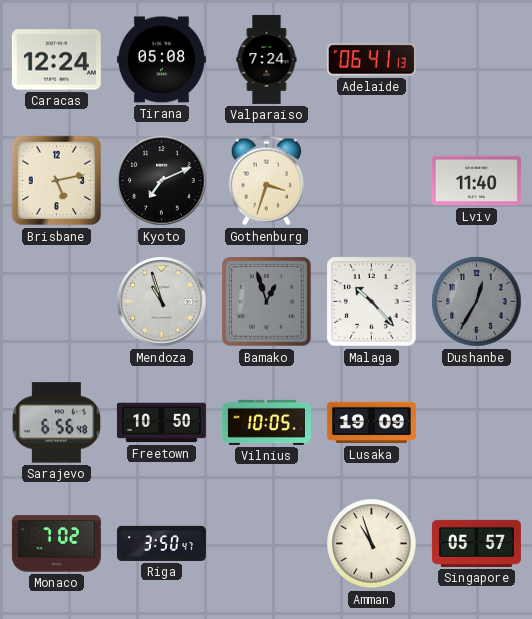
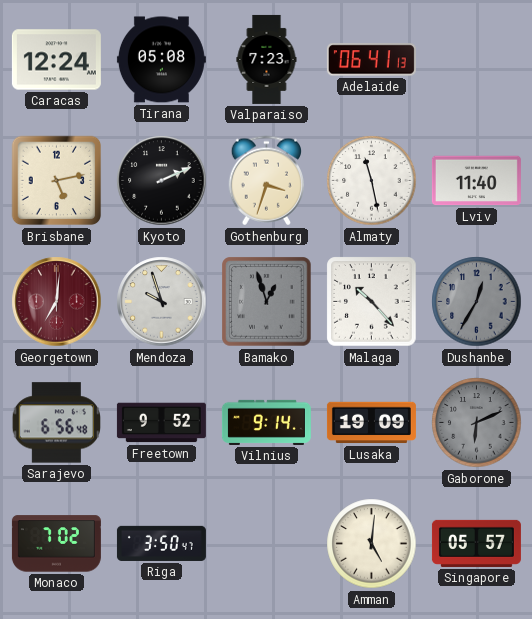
Valparaiso: 7:24 -> 7:23 (267, 59)
Kyoto: 7:11 -> 2:11 (162, 181)
Almaty: none -> 11:28 (372, 181)
Georgetown: none -> 7:01 (57, 302)
Mendoza: 10:57 -> 9:57 (162, 302)
Freetown: 10:50 -> 9:52 (161, 423)
Vilnius: 10:05 -> 9:14 (266, 422)
Gaborone: none -> 6:11 (477, 423)
Amman: 10:57 -> 5:01 (372, 544)
